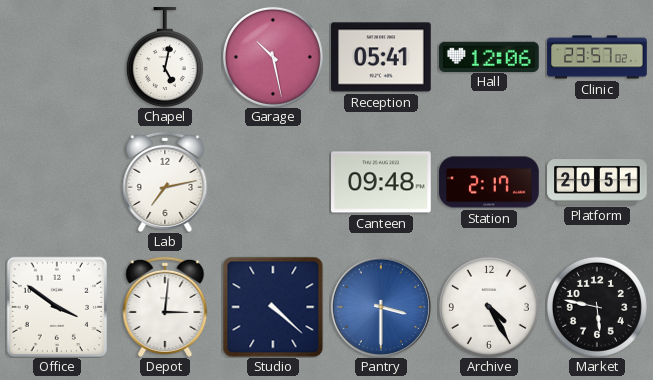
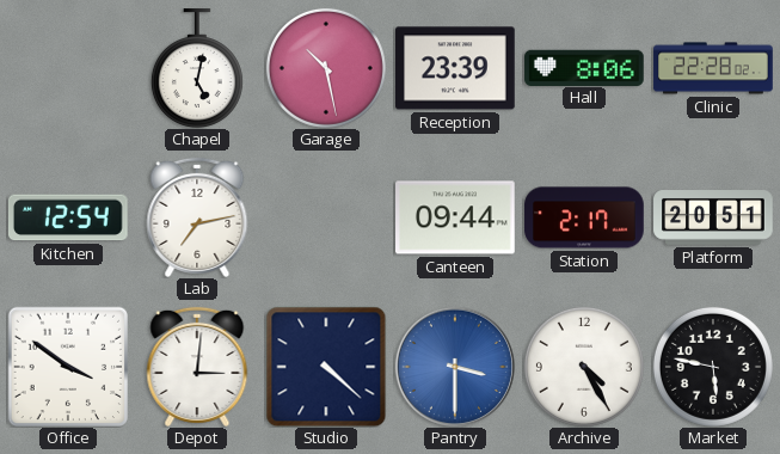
Reception: 05:41 -> 23:39 (456, 68)
Hall: 12:06 -> 8:06 (584, 67)
Clinic: 23:57 -> 22:28 (713, 68)
Kitchen: none -> 12:54 (68, 217)
Canteen: 09:48 -> 09:44 (456, 217)
